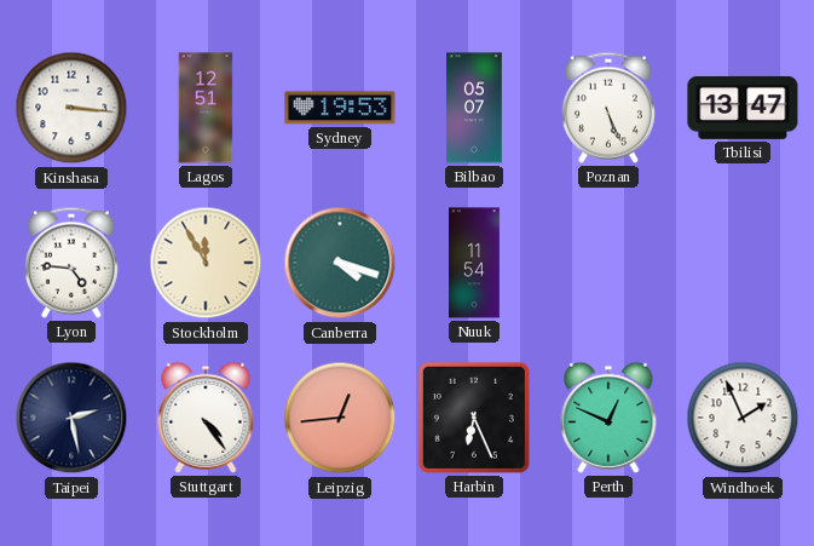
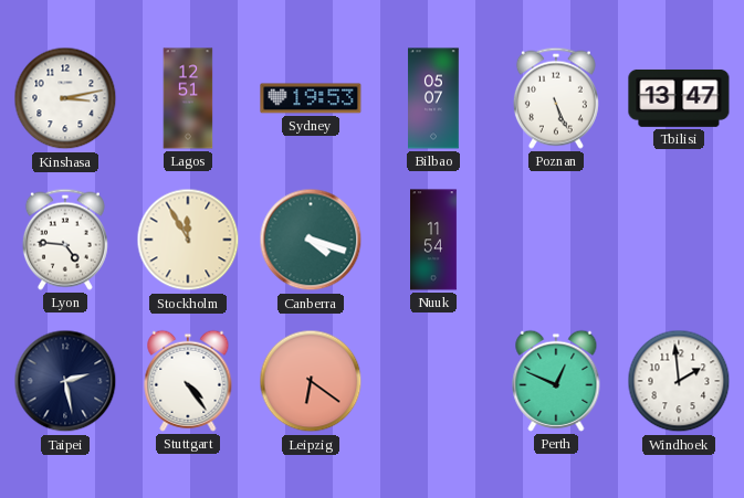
Kinshasa: 3:16 -> 3:13 (65, 98)
Leipzig: 12:44 -> 6:21 (311, 381)
Harbin: 6:26 -> none (474, 418)
Windhoek: 1:56 -> 1:59 (679, 381)
